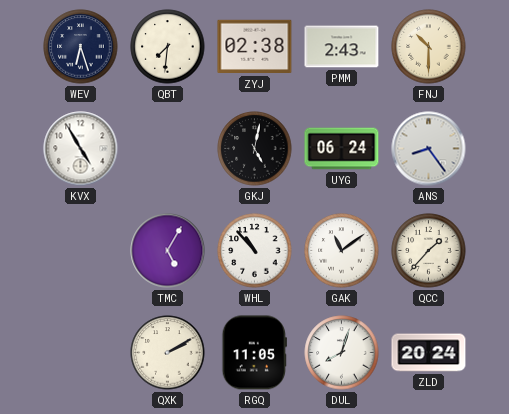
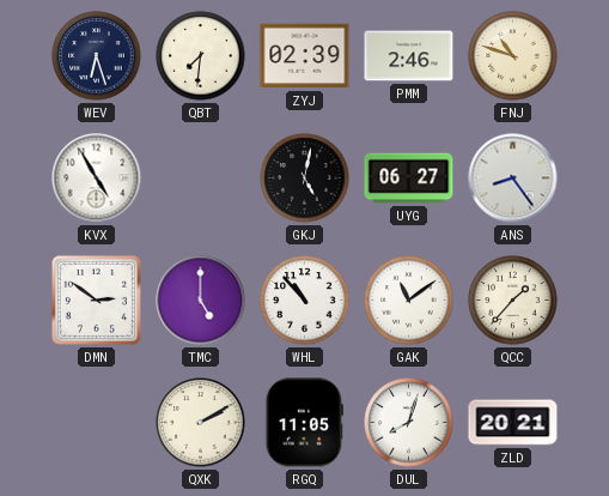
ZYJ: 02:38 -> 02:39 (305, 56)
PMM: 2:43 -> 2:46 (409, 56)
FNJ: 10:30 -> 10:48 (513, 56)
UYG: 06:24 -> 06:27 (409, 179)
DMN: none -> 2:51 (96, 300)
TMC: 5:05 -> 5:00 (201, 301)
ZLD: 20:24 -> 20:21 (513, 423)
